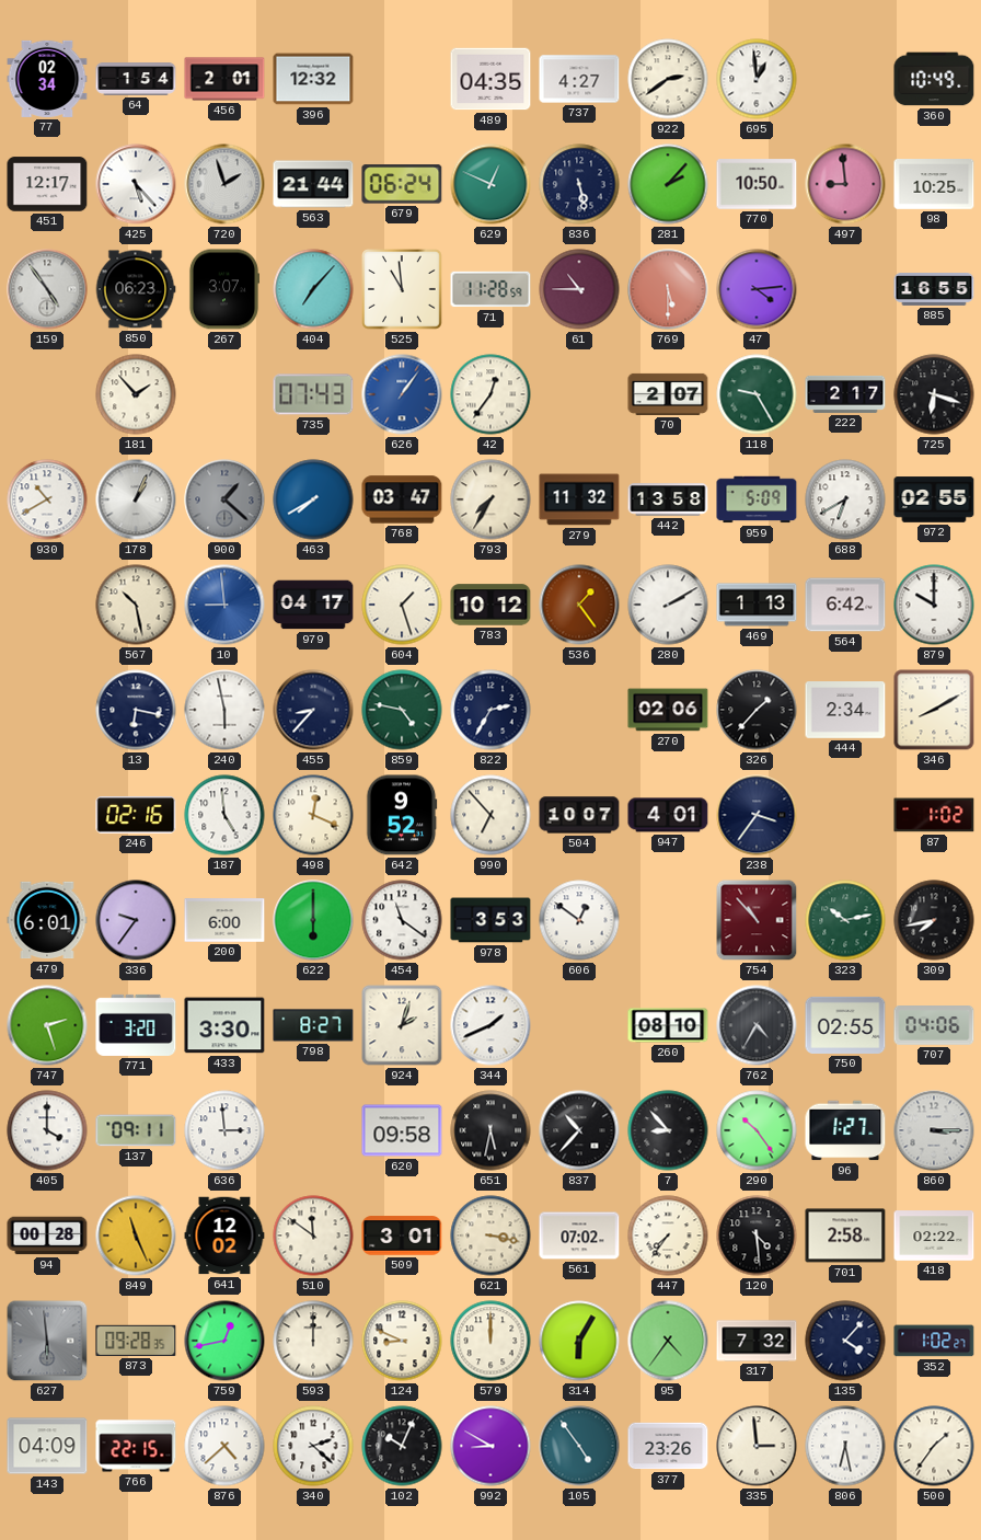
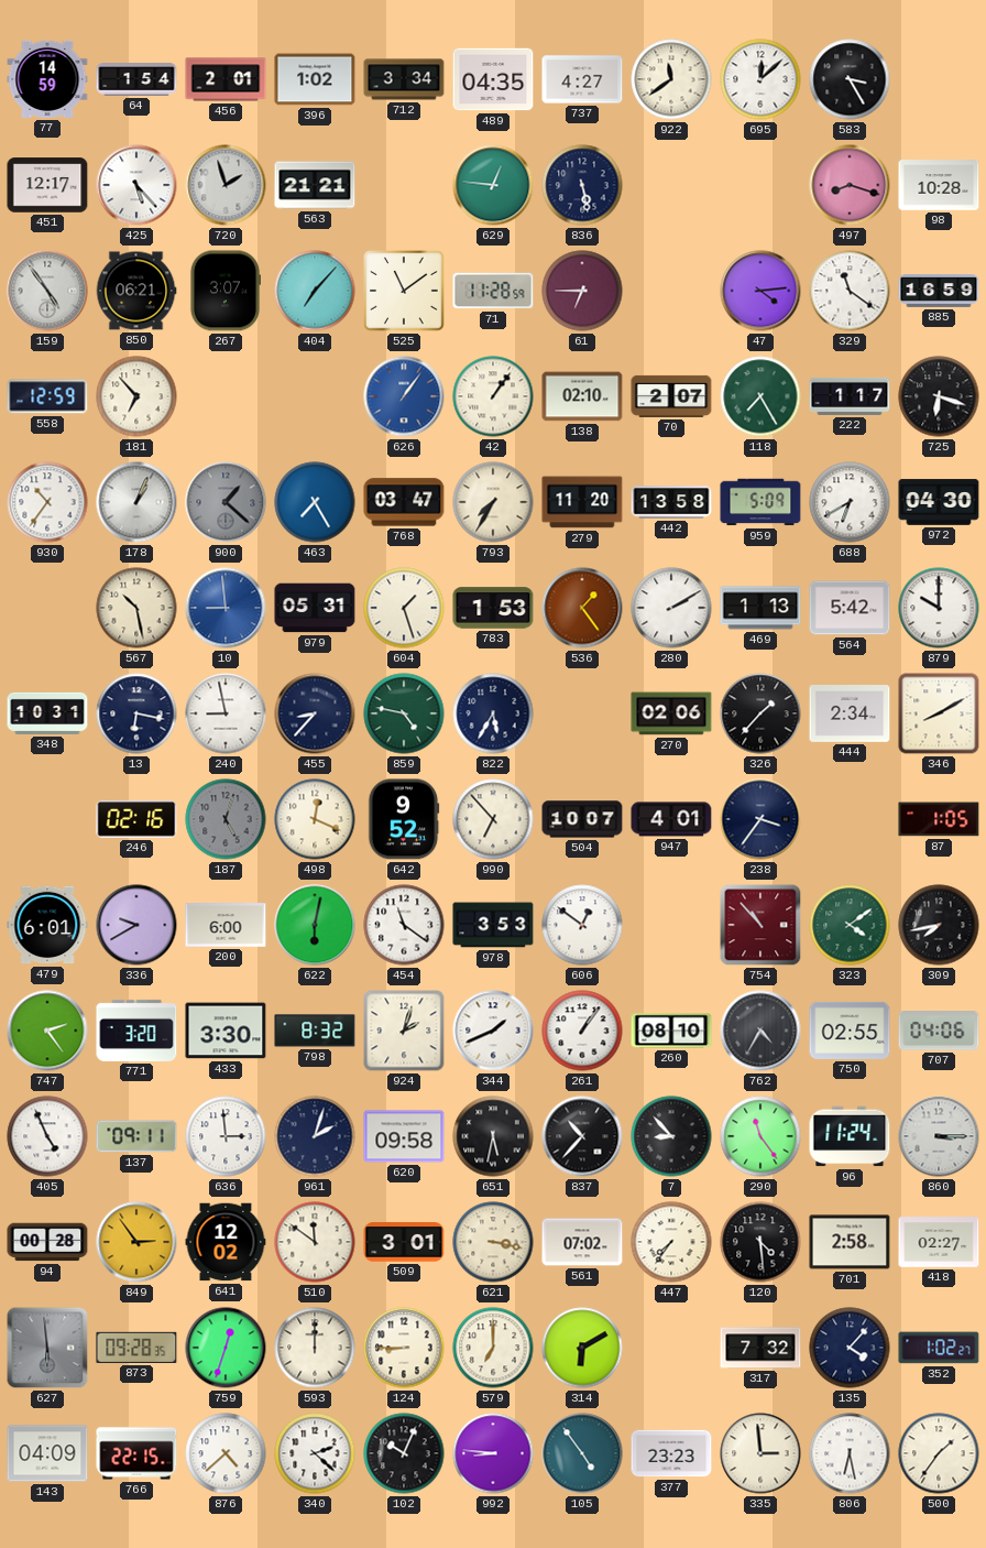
77: 02:34 -> 14:59 (47, 79)
396: 12:32 -> 1:02 (315, 79)
712: none -> 3:34 (404, 79)
922: 2:39 -> 11:39 (671, 79)
695: 12:59 -> 12:08 (760, 79)
583: none -> 3:25 (850, 79)
360: 10:49 -> none (934, 79)
563: 21:44 -> 21:21 (315, 185)
679: 06:24 -> none (402, 184)
629: 12:49 -> 12:46 (493, 185)
281: 2:07 -> none (668, 184)
770: 10:50 -> none (757, 184)
497: 8:59 -> 8:18 (850, 185)
98: 10:25 -> 10:28 (939, 185)
850: 06:23 -> 06:21 (136, 291)
525: 10:59 -> 11:09 (404, 291)
61: 10:45 -> 6:45 (582, 291)
769: 5:30 -> none (668, 289)
329: none -> 11:21 (850, 291)
885: 16:55 -> 16:59 (939, 292)
558: none -> 12:59 (47, 396)
181: 1:53 -> 6:53 (136, 396)
735: 07:43 -> none (313, 394)
42: 12:36 -> 1:06 (493, 396)
138: none -> 02:10 (582, 396)
118: 9:25 -> 7:25 (760, 396)
222: 2:17 -> 1:17 (850, 396)
930: 10:40 -> 10:36 (47, 502)
463: 7:40 -> 7:25 (315, 502)
279: 11:32 -> 11:20 (582, 502)
972: 02:55 -> 04:30 (939, 502)
979: 04:17 -> 05:31 (315, 608)
783: 10:12 -> 1:53 (493, 608)
564: 6:42 -> 5:42 (850, 608)
348: none -> 10:31 (47, 713)
240: 5:58 -> 8:58 (226, 713)
822: 2:35 -> 5:35 (493, 713)
187: 4:59 -> 5:03 (226, 819)
187 dial: white -> grey (226, 819)
87: 1:02 -> 1:05 (939, 819)
336: 9:36 -> 9:40 (136, 925)
622: 6:00 -> 6:02 (315, 925)
323: 10:13 -> 4:09 (850, 925)
747: 2:27 -> 2:24 (47, 1031)
798: 8:27 -> 8:32 (315, 1031)
261: none -> 1:06 (582, 1031)
405: 4:00 -> 4:56 (47, 1136)
961: none -> 2:03 (315, 1136)
290: 10:24 -> 11:24 (760, 1136)
96: 1:27 -> 11:24 (850, 1136)
849: 11:26 -> 2:54 (136, 1242)
418: 02:22 -> 02:27 (939, 1242)
759: 12:43 -> 12:33 (226, 1348)
124: 8:49 -> 8:45 (404, 1348)
579: 12:00 -> 7:00 (493, 1348)
314: 6:05 -> 6:10 (582, 1348)
95: 4:36 -> none (668, 1341)
992: 8:50 -> 8:46 (493, 1453)
377: 23:26 -> 23:23 (671, 1453)
